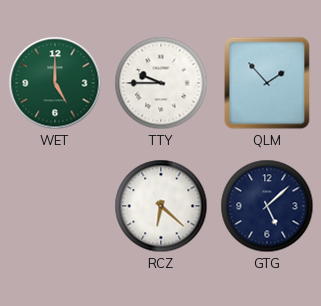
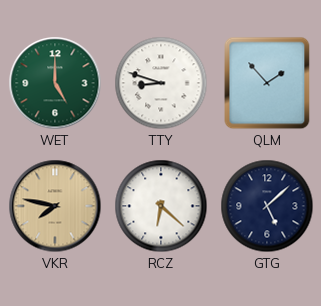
TTY: 9:45 -> 8:48 (161, 83)
VKR: none -> 7:47 (55, 206)
